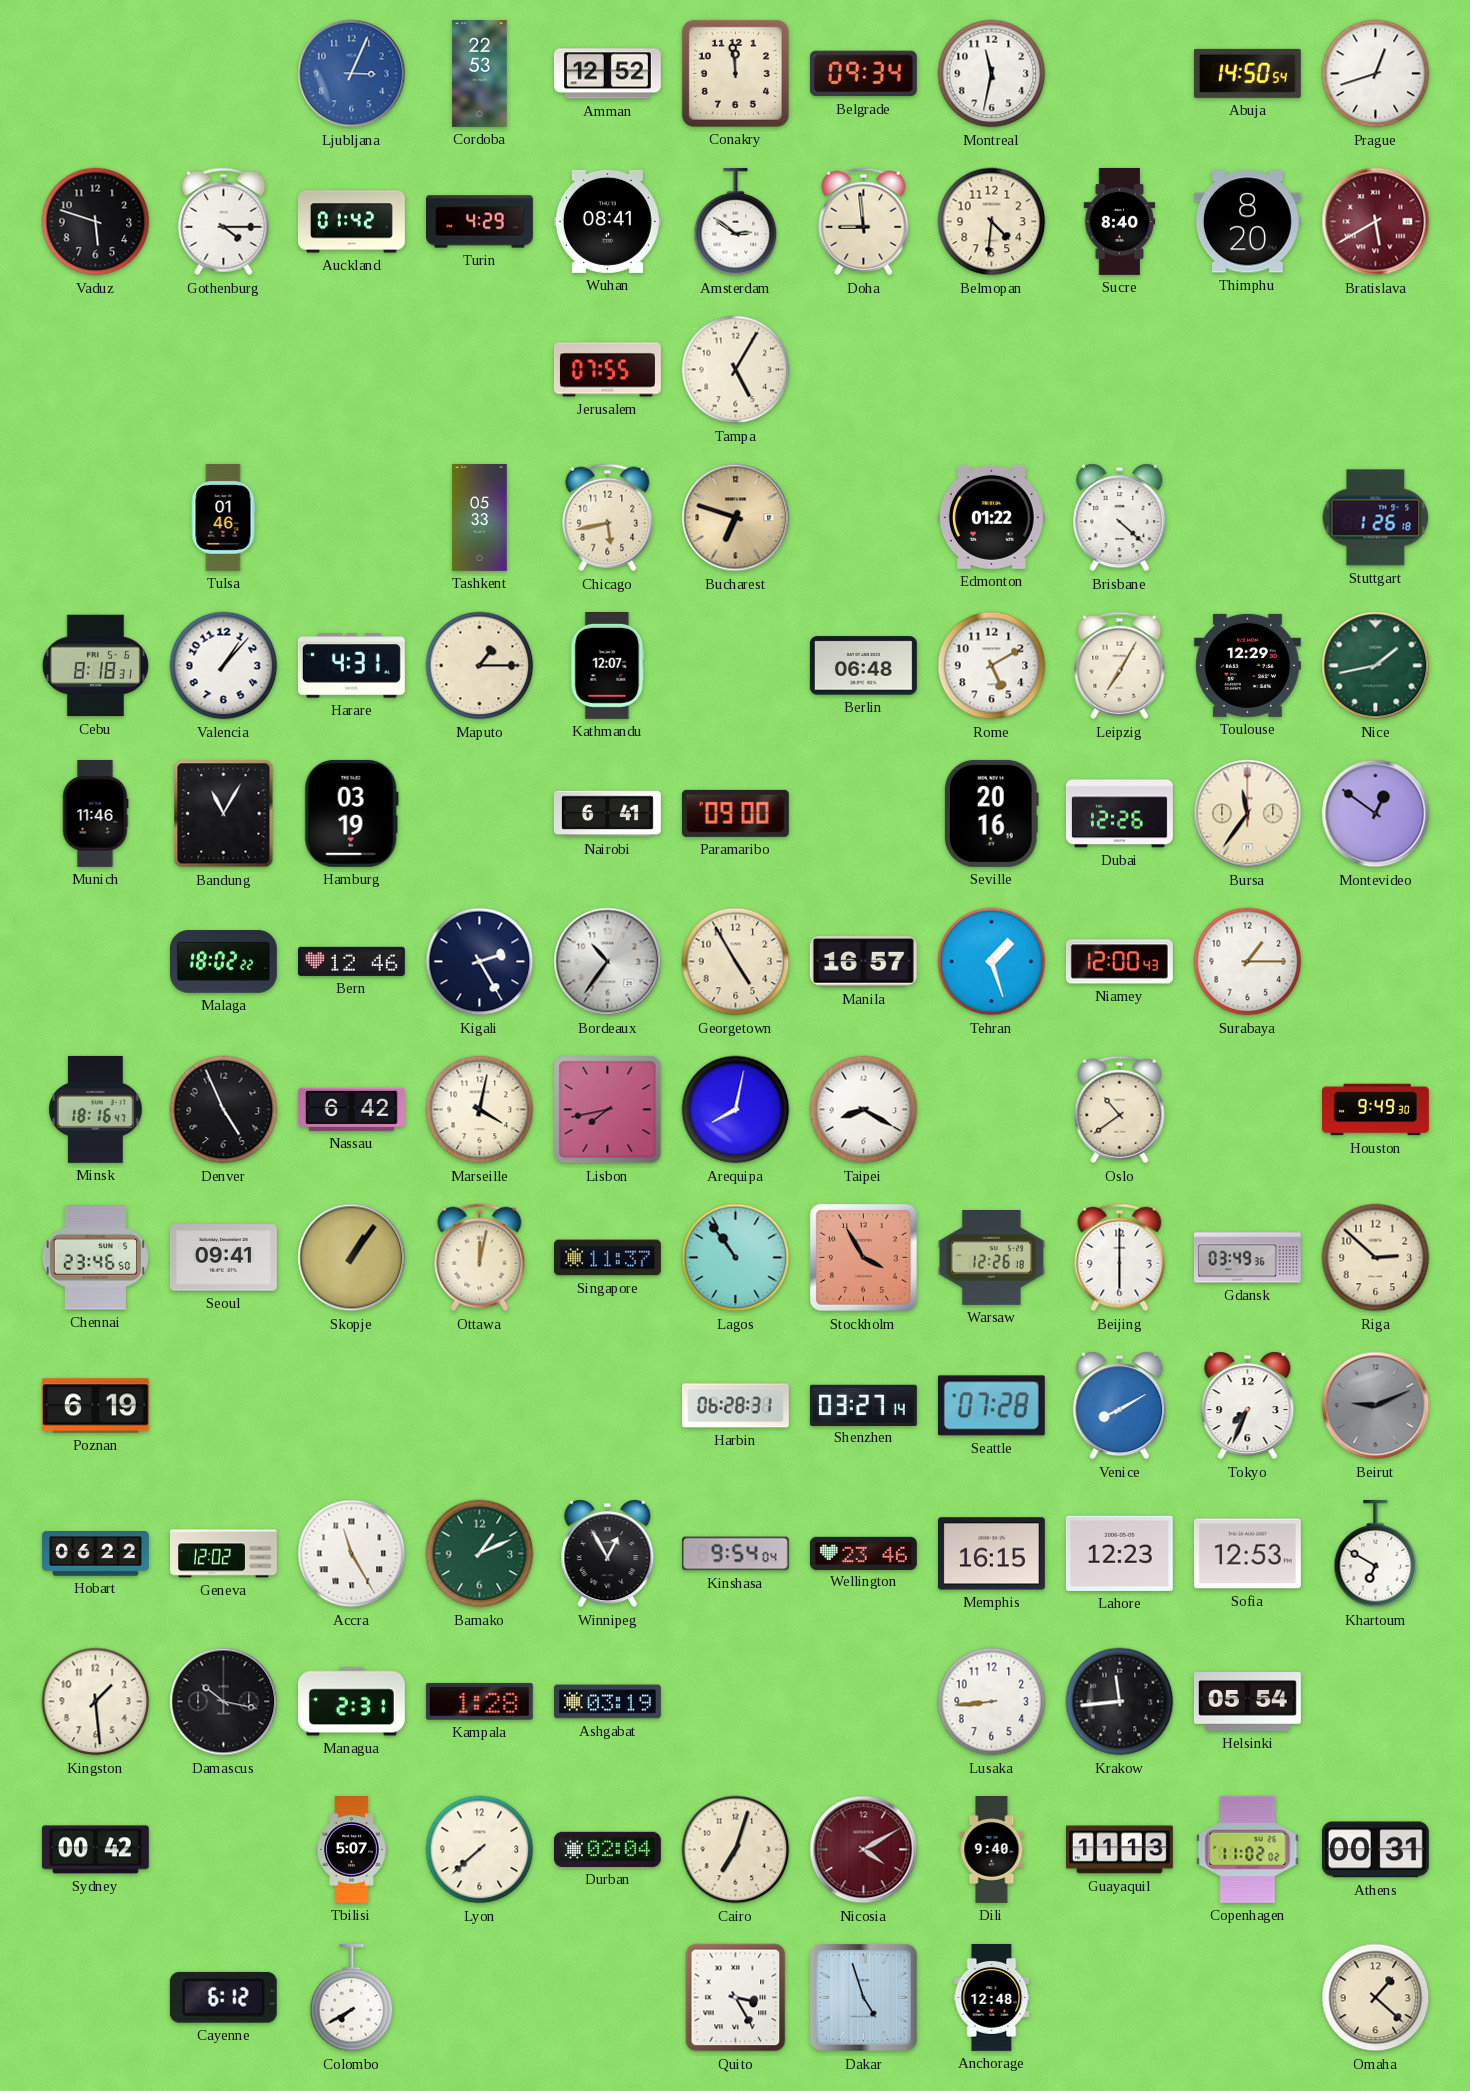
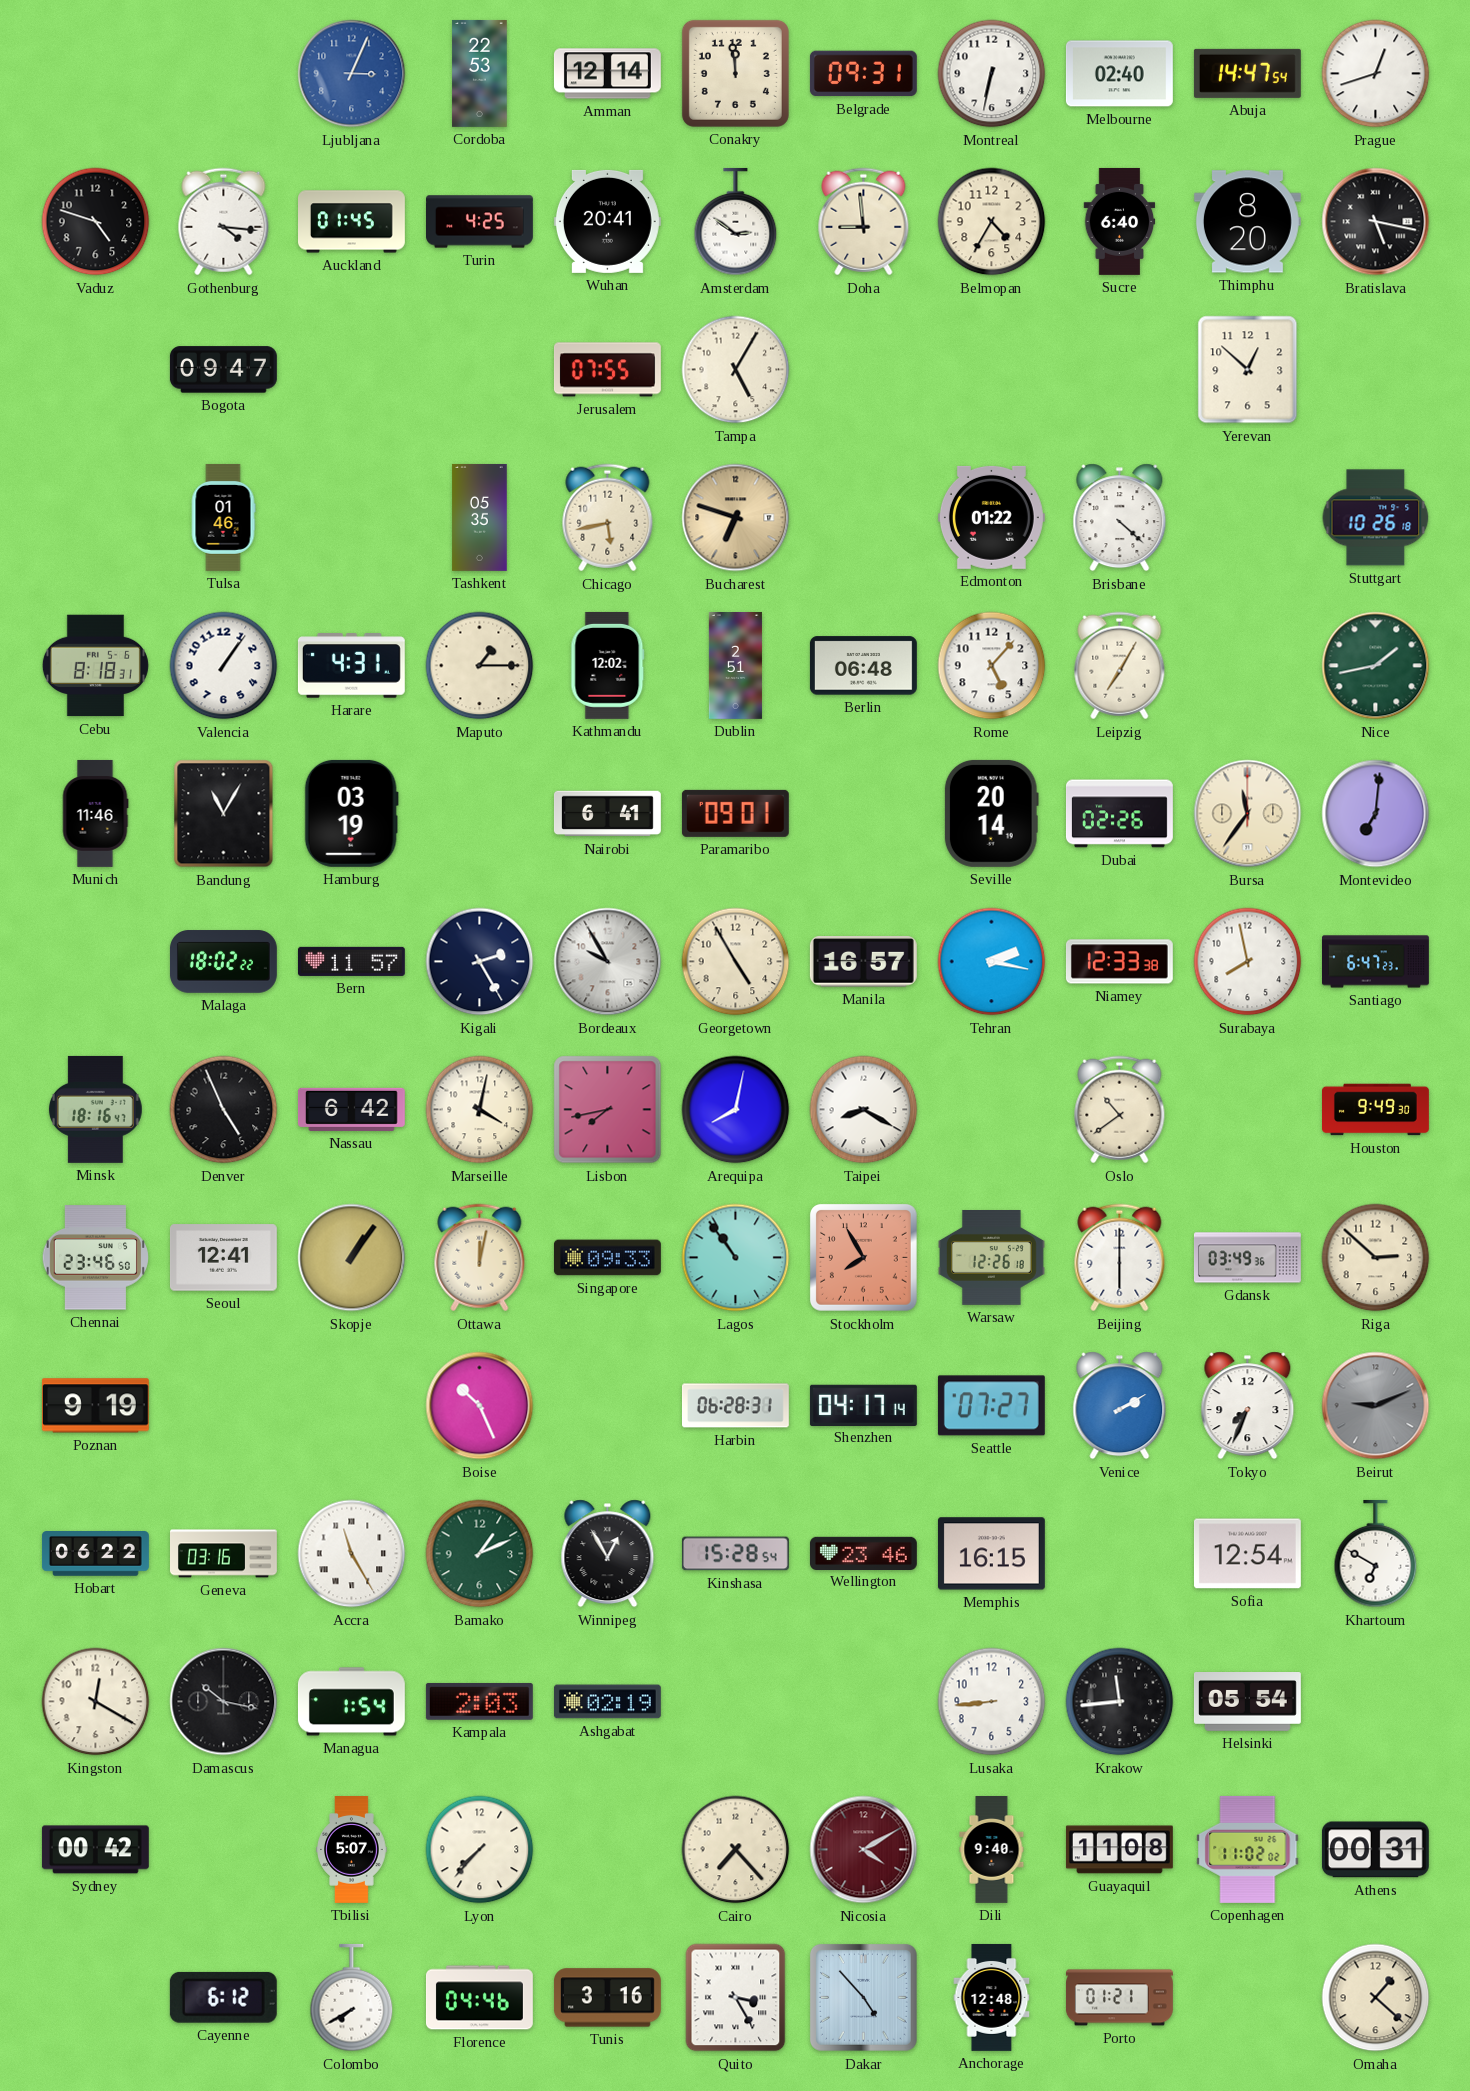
Amman: 12:52 -> 12:14 (607, 74)
Belgrade: 09:34 -> 09:31 (863, 74)
Montreal: 11:32 -> 6:32 (992, 74)
Melbourne: none -> 02:40 (1119, 74)
Abuja: 14:50 -> 14:47 (1247, 73)
Vaduz: 5:48 -> 4:48 (96, 222)
Gothenburg: 4:15 -> 4:16 (224, 222)
Auckland: 01:42 -> 01:45 (352, 222)
Turin: 4:29 -> 4:25 (480, 222)
Wuhan: 08:41 -> 20:41 (607, 221)
Belmopan: 4:31 -> 4:35 (992, 222)
Sucre: 8:40 -> 6:40 (1120, 222)
Bratislava: 5:40 -> 5:17 (1376, 222)
Bratislava dial: burgundy -> black (1376, 222)
Bogota: none -> 09:47 (223, 370)
Yerevan: none -> 12:52 (1248, 370)
Tashkent: 05:33 -> 05:35 (480, 517)
Stuttgart: 1:26 -> 10:26 (1376, 518)
Valencia: 1:07 -> 1:06 (224, 666)
Kathmandu: 12:07 -> 12:02 (608, 665)
Dublin: none -> 2:51 (735, 666)
Rome: 5:10 -> 5:07 (992, 666)
Toulouse: 12:29 -> none (1247, 665)
Paramaribo: 09:00 -> 09:01 (735, 813)
Seville: 20:16 -> 20:14 (991, 813)
Dubai: 12:26 -> 02:26 (1119, 814)
Montevideo: 12:51 -> 7:01 (1376, 814)
Bern: 12:46 -> 11:57 (351, 961)
Bordeaux: 10:36 -> 9:55 (608, 962)
Tehran: 1:27 -> 2:17 (992, 962)
Niamey: 12:00 -> 12:33 (1119, 962)
Surabaya: 1:15 -> 7:58 (1248, 962)
Santiago: none -> 6:47 (1376, 962)
Seoul: 09:41 -> 12:41 (223, 1258)
Singapore: 11:37 -> 09:33 (607, 1258)
Stockholm: 3:55 -> 7:55 (863, 1257)
Poznan: 6:19 -> 9:19 (95, 1406)
Boise: none -> 10:26 (480, 1406)
Shenzhen: 03:27 -> 04:17 (863, 1405)
Seattle: 07:28 -> 07:27 (991, 1406)
Venice: 8:10 -> 2:10 (1120, 1406)
Geneva: 12:02 -> 03:16 (224, 1554)
Kinshasa: 9:54 -> 15:28 (735, 1554)
Lahore: 12:23 -> none (1119, 1553)
Sofia: 12:53 -> 12:54 (1247, 1554)
Kingston: 1:29 -> 12:20 (96, 1702)
Managua: 2:31 -> 1:54 (351, 1702)
Kampala: 1:28 -> 2:03 (479, 1701)
Ashgabat: 03:19 -> 02:19 (607, 1702)
Lyon: 7:38 -> 7:37 (480, 1850)
Durban: 02:04 -> none (607, 1849)
Cairo: 7:03 -> 7:23 (736, 1850)
Guayaquil: 11:13 -> 11:08 (1119, 1850)
Florence: none -> 04:46 (479, 1998)
Tunis: none -> 3:16 (607, 1998)
Dakar: 4:57 -> 4:53 (863, 1997)
Porto: none -> 01:21 (1119, 1998)
